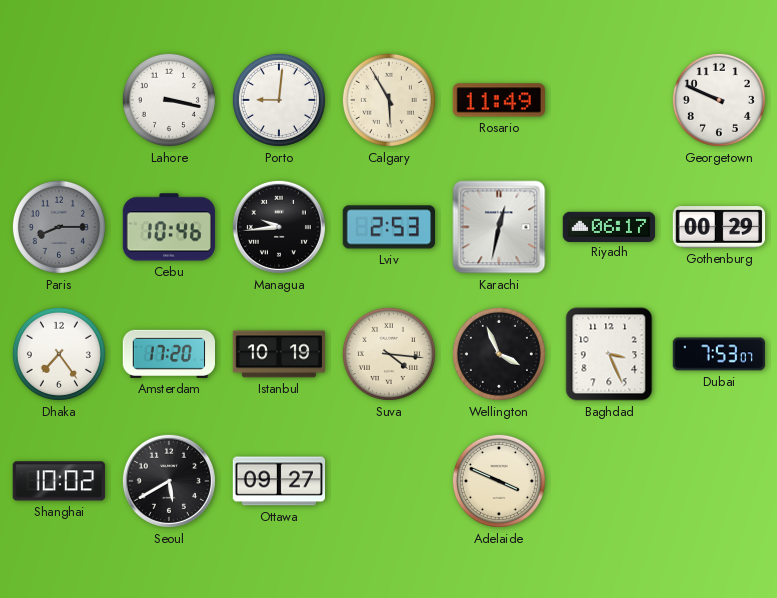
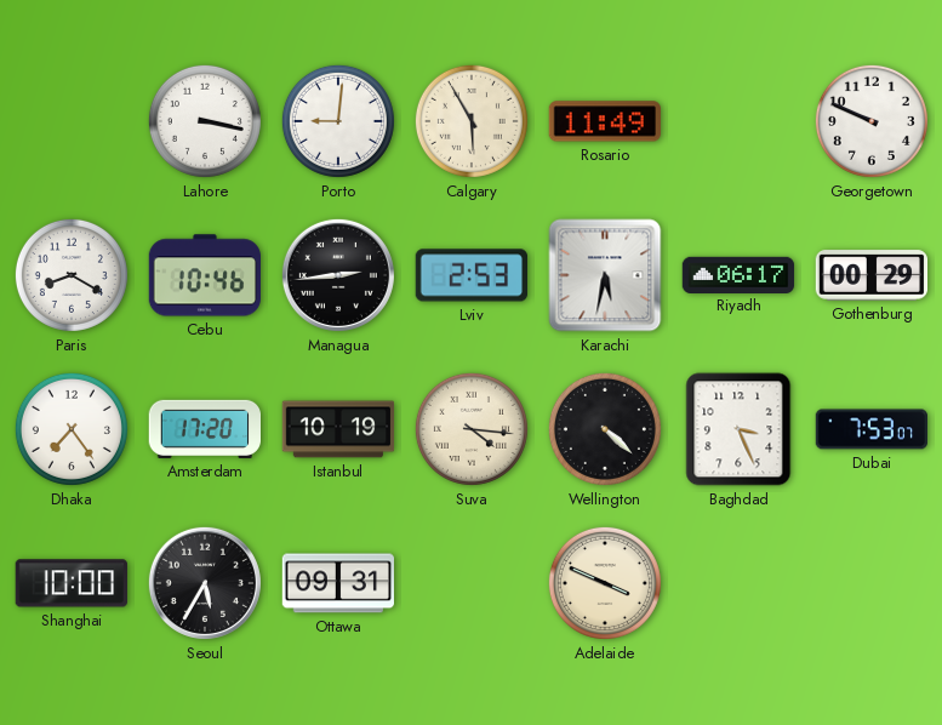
Paris: 8:15 -> 8:20 (72, 275)
Paris dial: grey -> white (72, 275)
Managua: 9:44 -> 2:44 (338, 275)
Karachi: 12:32 -> 5:32 (605, 275)
Wellington: 3:56 -> 4:22 (605, 429)
Shanghai: 10:02 -> 10:00 (72, 583)
Seoul: 5:40 -> 5:35 (205, 583)
Ottawa: 09:27 -> 09:31 (337, 583)
